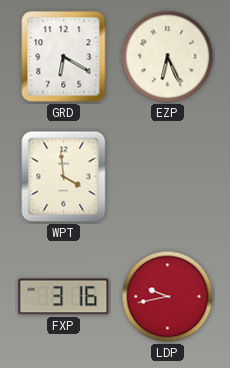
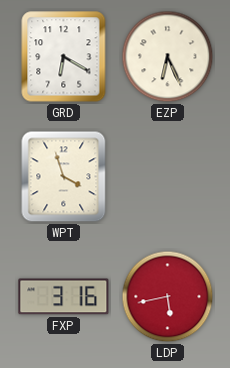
WPT: 3:59 -> 3:57 (64, 177)
LDP: 9:43 -> 5:43 (168, 297)
